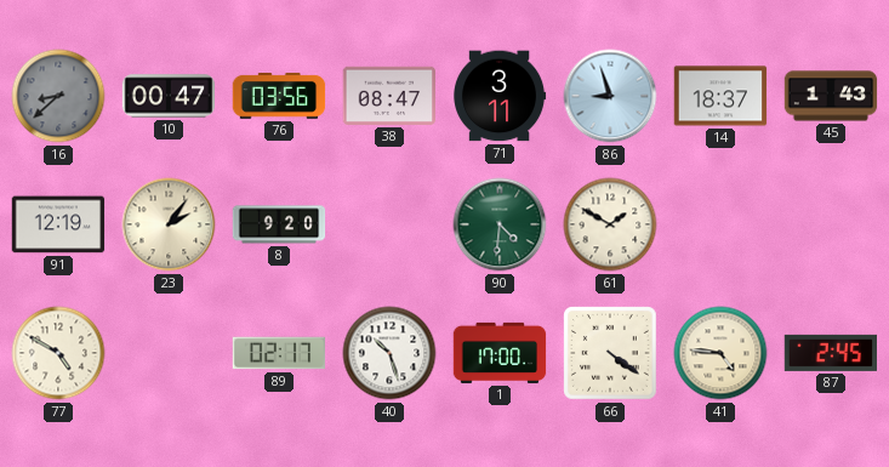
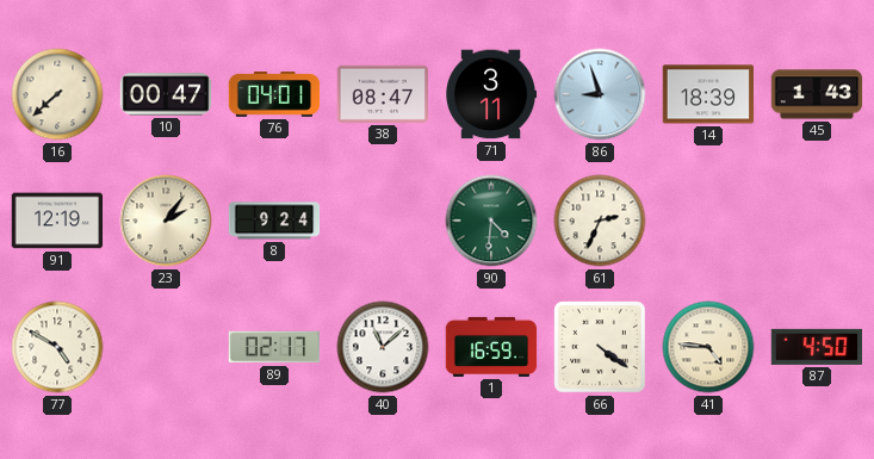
16: 8:38 -> 7:38 (57, 94)
16 dial: grey -> cream (57, 94)
76: 03:56 -> 04:01 (274, 95)
14: 18:37 -> 18:39 (708, 94)
8: 9:20 -> 9:24 (274, 221)
61: 1:50 -> 2:34 (600, 221)
40: 10:27 -> 11:08 (383, 347)
1: 17:00 -> 16:59 (491, 347)
87: 2:45 -> 4:50 (816, 347)
